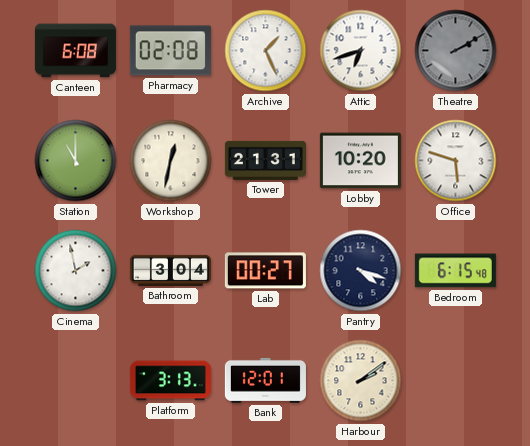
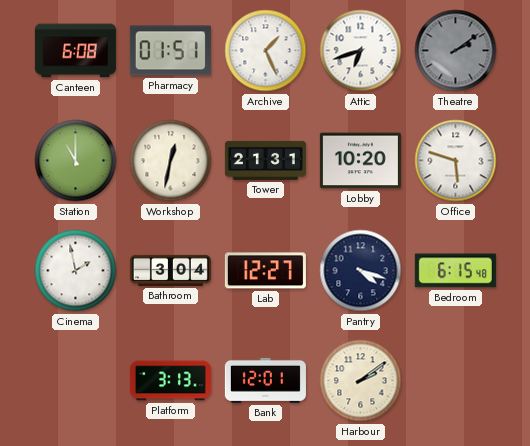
Pharmacy: 02:08 -> 01:51 (170, 51)
Theatre: 2:10 -> 2:09 (456, 51)
Lab: 00:27 -> 12:27 (265, 271)
